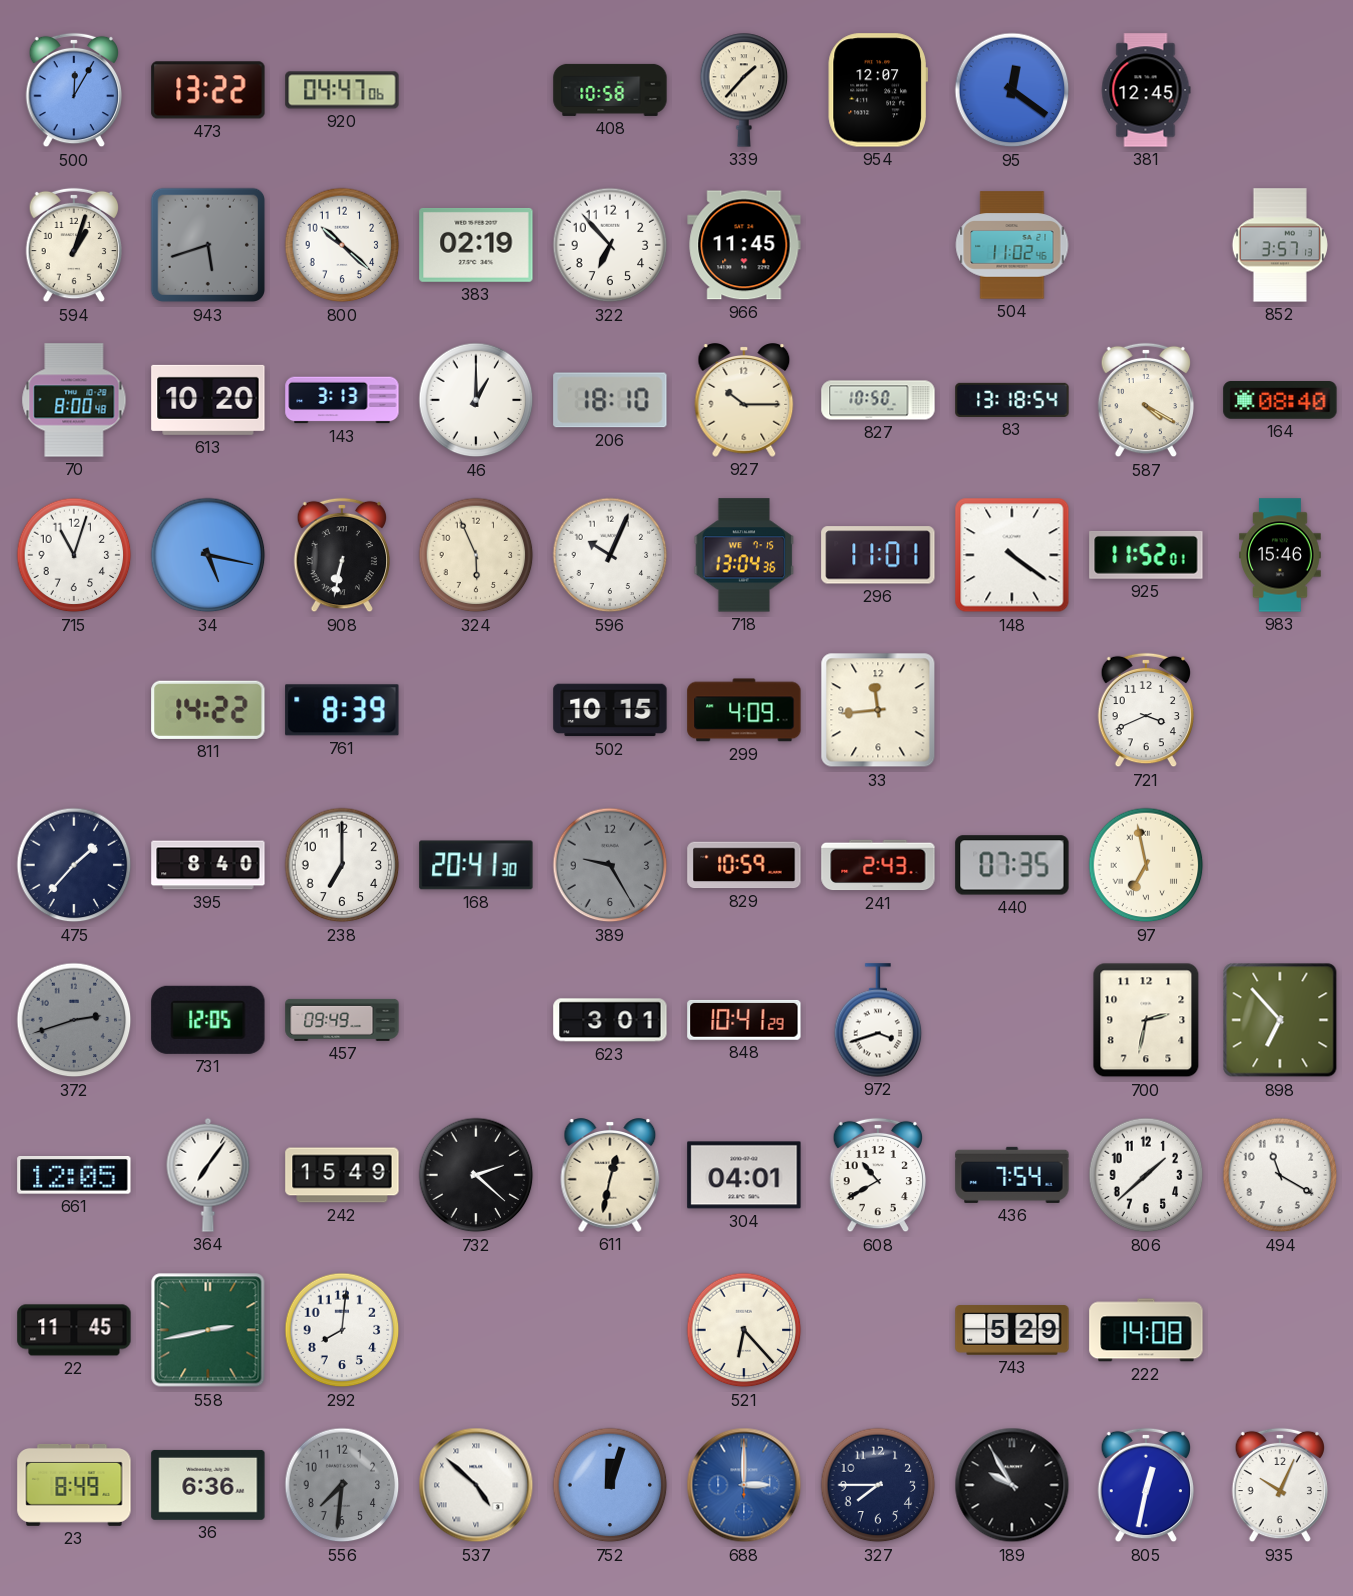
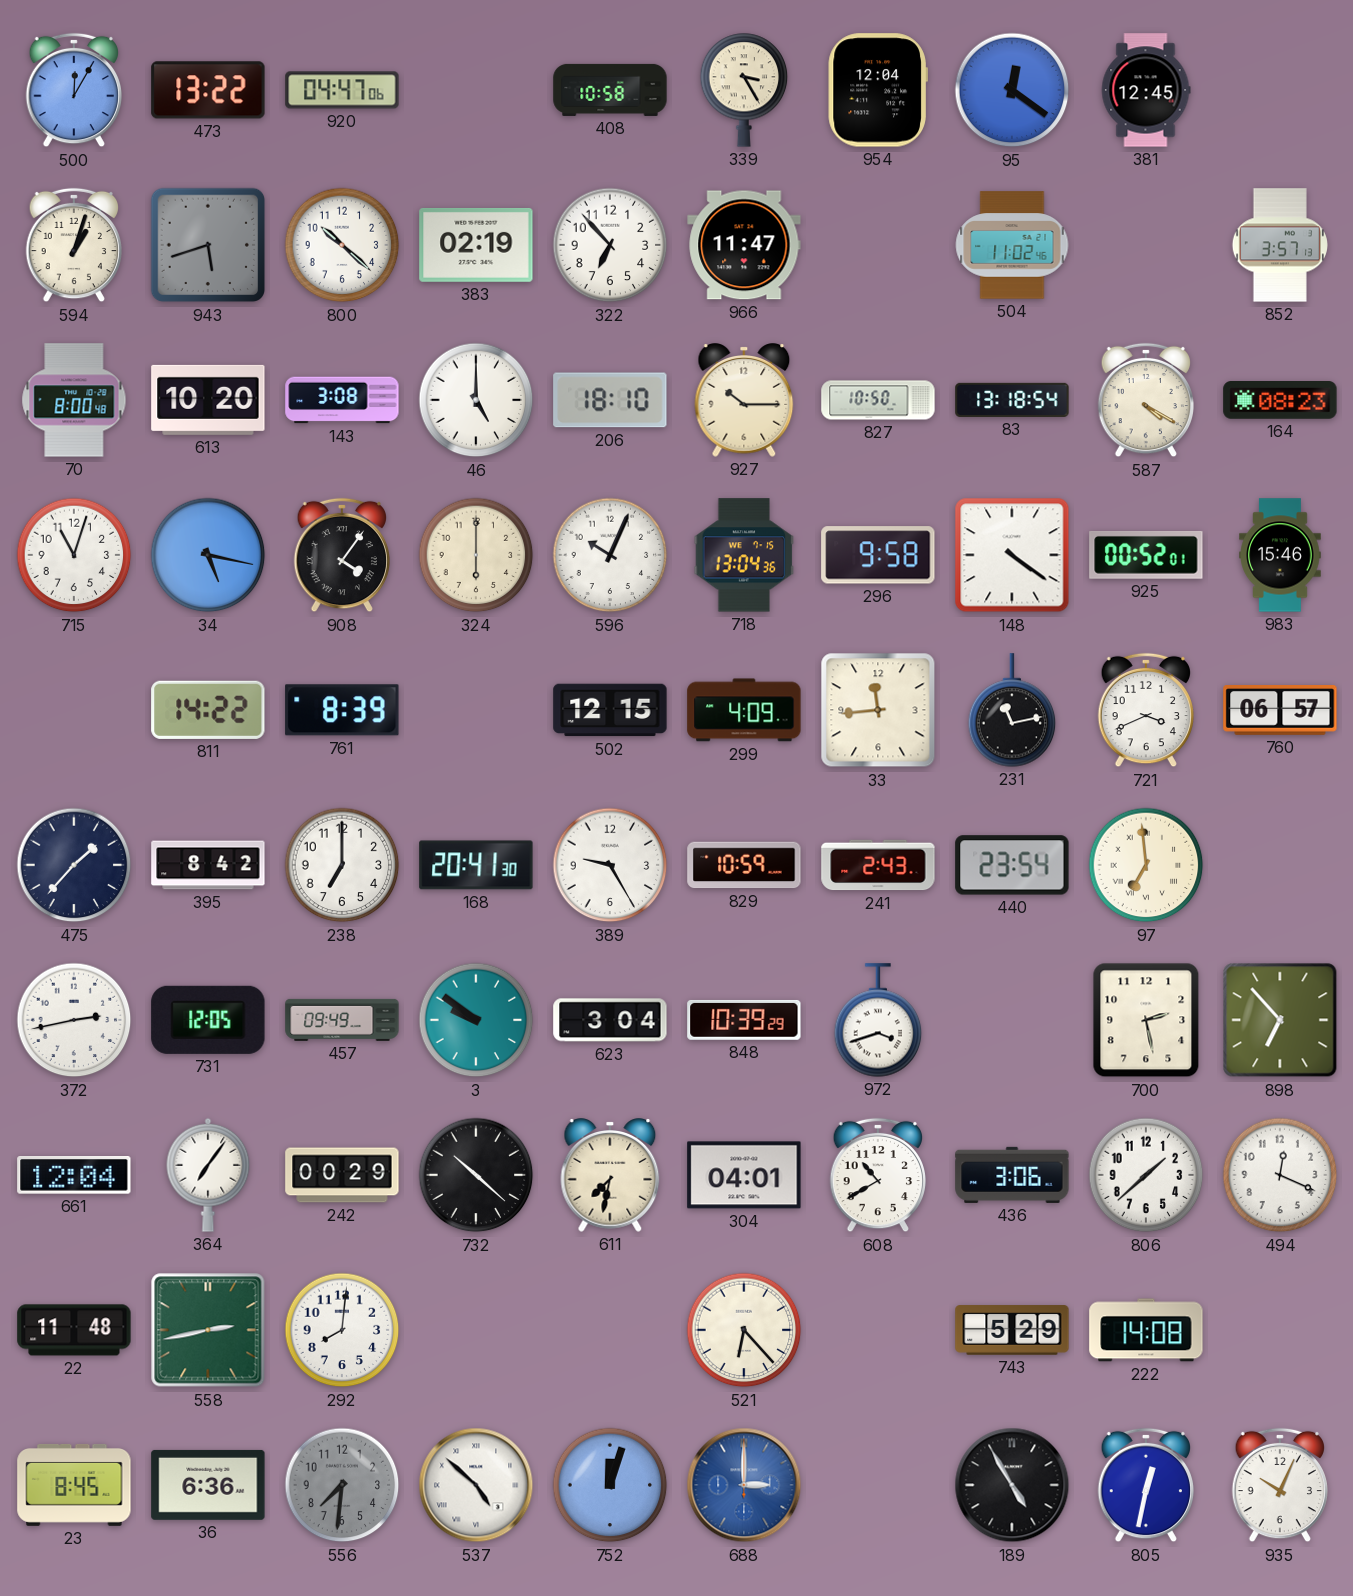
339: 1:37 -> 3:25 (744, 90)
954: 12:07 -> 12:04 (878, 90)
966: 11:45 -> 11:47 (744, 245)
143: 3:13 -> 3:08 (342, 400)
46: 1:00 -> 5:00 (476, 400)
164: 08:40 -> 08:23 (1280, 400)
908: 6:32 -> 4:06 (341, 555)
324: 5:56 -> 6:00 (476, 555)
296: 11:01 -> 9:58 (878, 555)
925: 11:52 -> 00:52 (1146, 555)
502: 10:15 -> 12:15 (610, 710)
231: none -> 11:13 (1012, 710)
760: none -> 06:57 (1280, 711)
395: 8:40 -> 8:42 (208, 865)
389 dial: grey -> white (610, 865)
440: 07:35 -> 23:54 (1012, 865)
97: 6:58 -> 6:59 (1146, 865)
372: 2:42 -> 2:43 (74, 1020)
372 dial: grey -> white (74, 1020)
3: none -> 9:51 (476, 1020)
623: 3:01 -> 3:04 (610, 1020)
848: 10:41 -> 10:39 (744, 1020)
700: 2:32 -> 2:28 (1146, 1020)
661: 12:05 -> 12:04 (74, 1176)
242: 15:49 -> 00:29 (342, 1175)
732: 2:22 -> 10:22 (476, 1175)
611: 12:32 -> 7:32 (610, 1175)
436: 7:54 -> 3:06 (1012, 1175)
494: 11:20 -> 12:19 (1280, 1175)
22: 11:45 -> 11:48 (74, 1330)
23: 8:49 -> 8:45 (74, 1485)
327: 7:45 -> none (878, 1485)
189: 9:55 -> 4:55 (1012, 1485)
